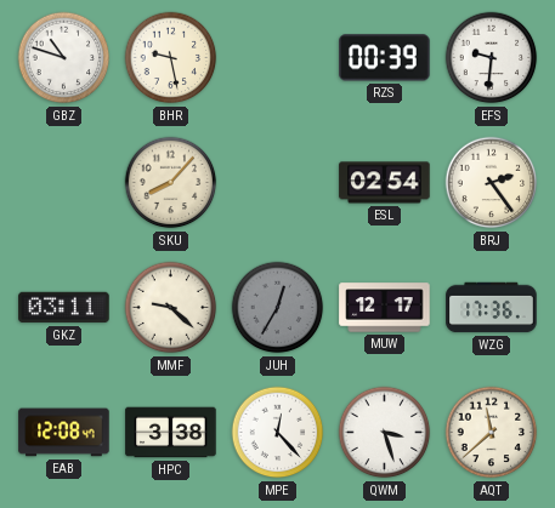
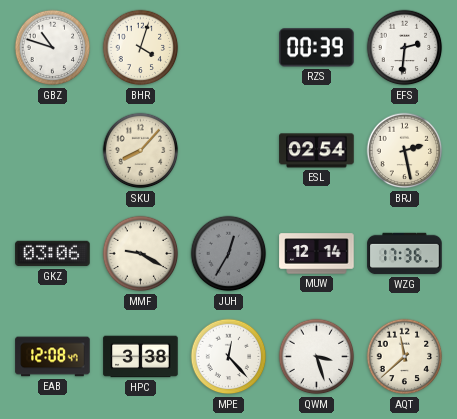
BHR: 9:28 -> 4:03 (141, 48)
EFS: 9:31 -> 2:31 (405, 48)
BRJ: 2:24 -> 2:28 (405, 151)
GKZ: 03:11 -> 03:06 (53, 254)
MMF: 9:22 -> 9:20 (141, 254)
MUW: 12:17 -> 12:14 (317, 254)
